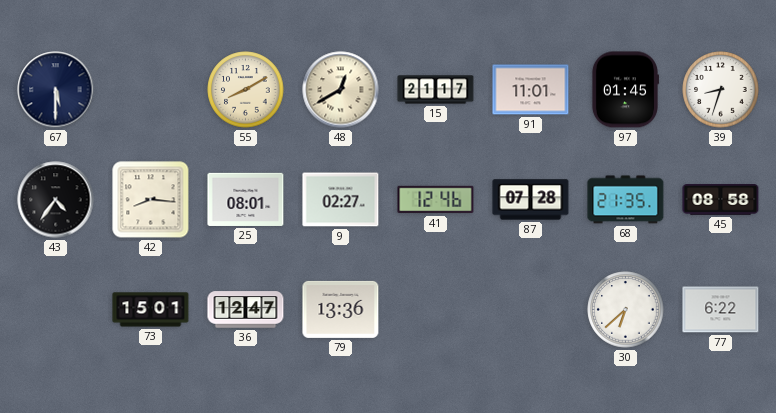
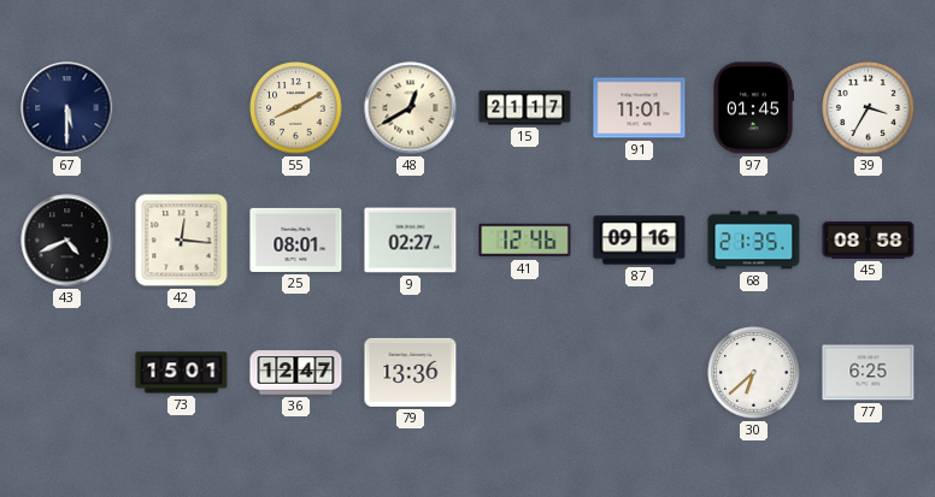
39: 8:33 -> 3:35 (869, 108)
43: 4:36 -> 4:41 (67, 241)
42: 8:16 -> 12:16 (182, 241)
87: 07:28 -> 09:16 (640, 241)
77: 6:22 -> 6:25 (869, 373)
